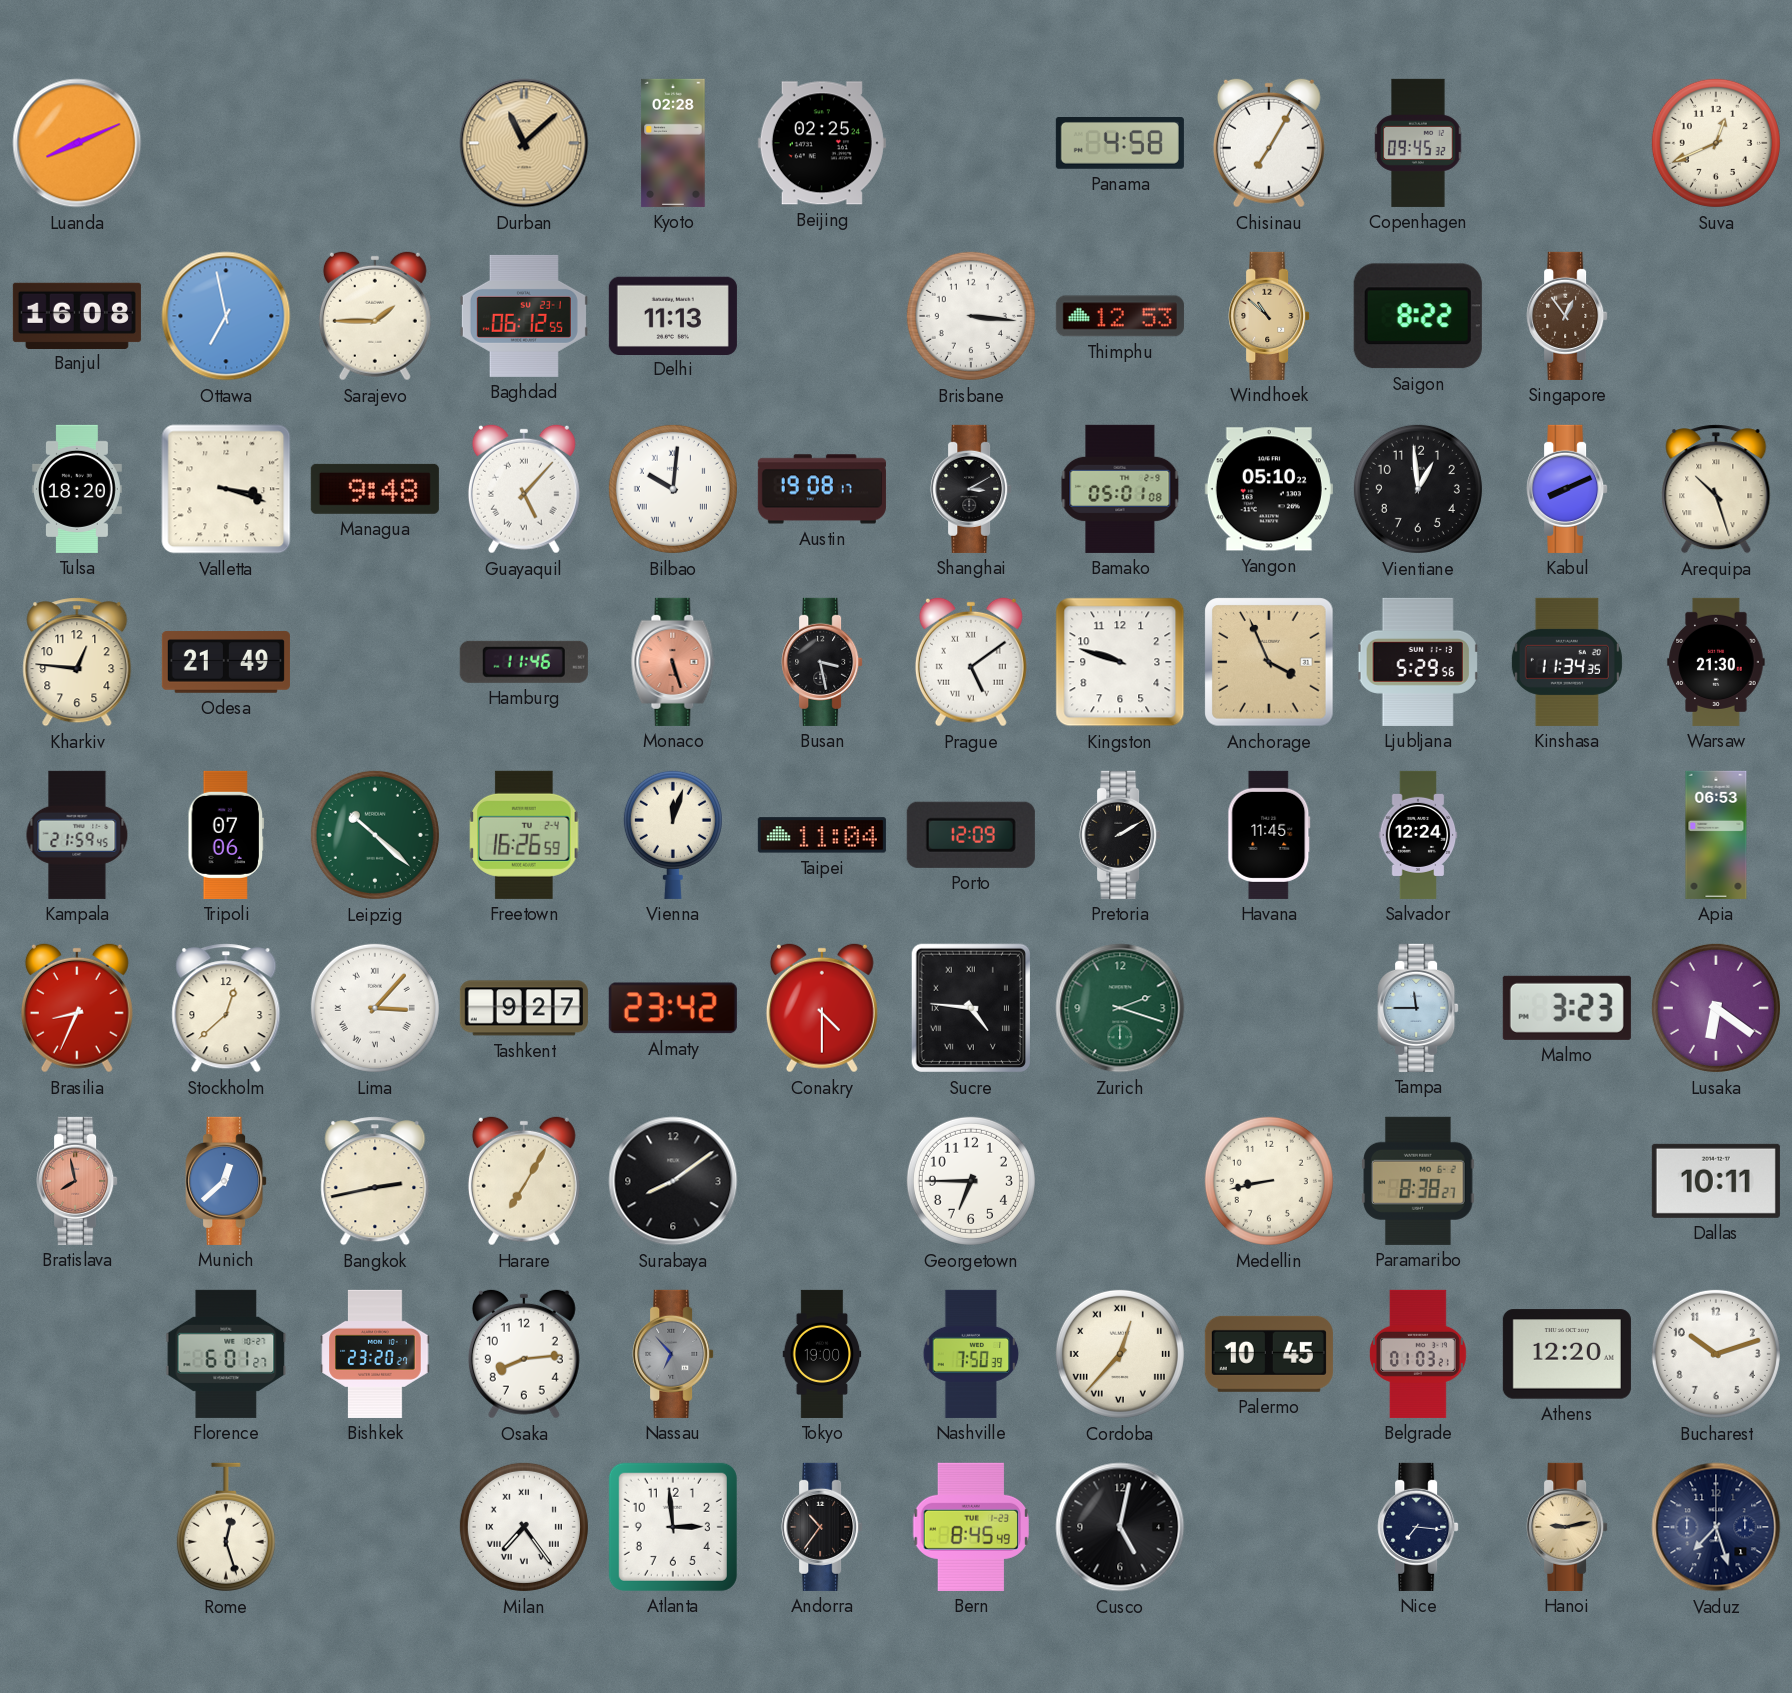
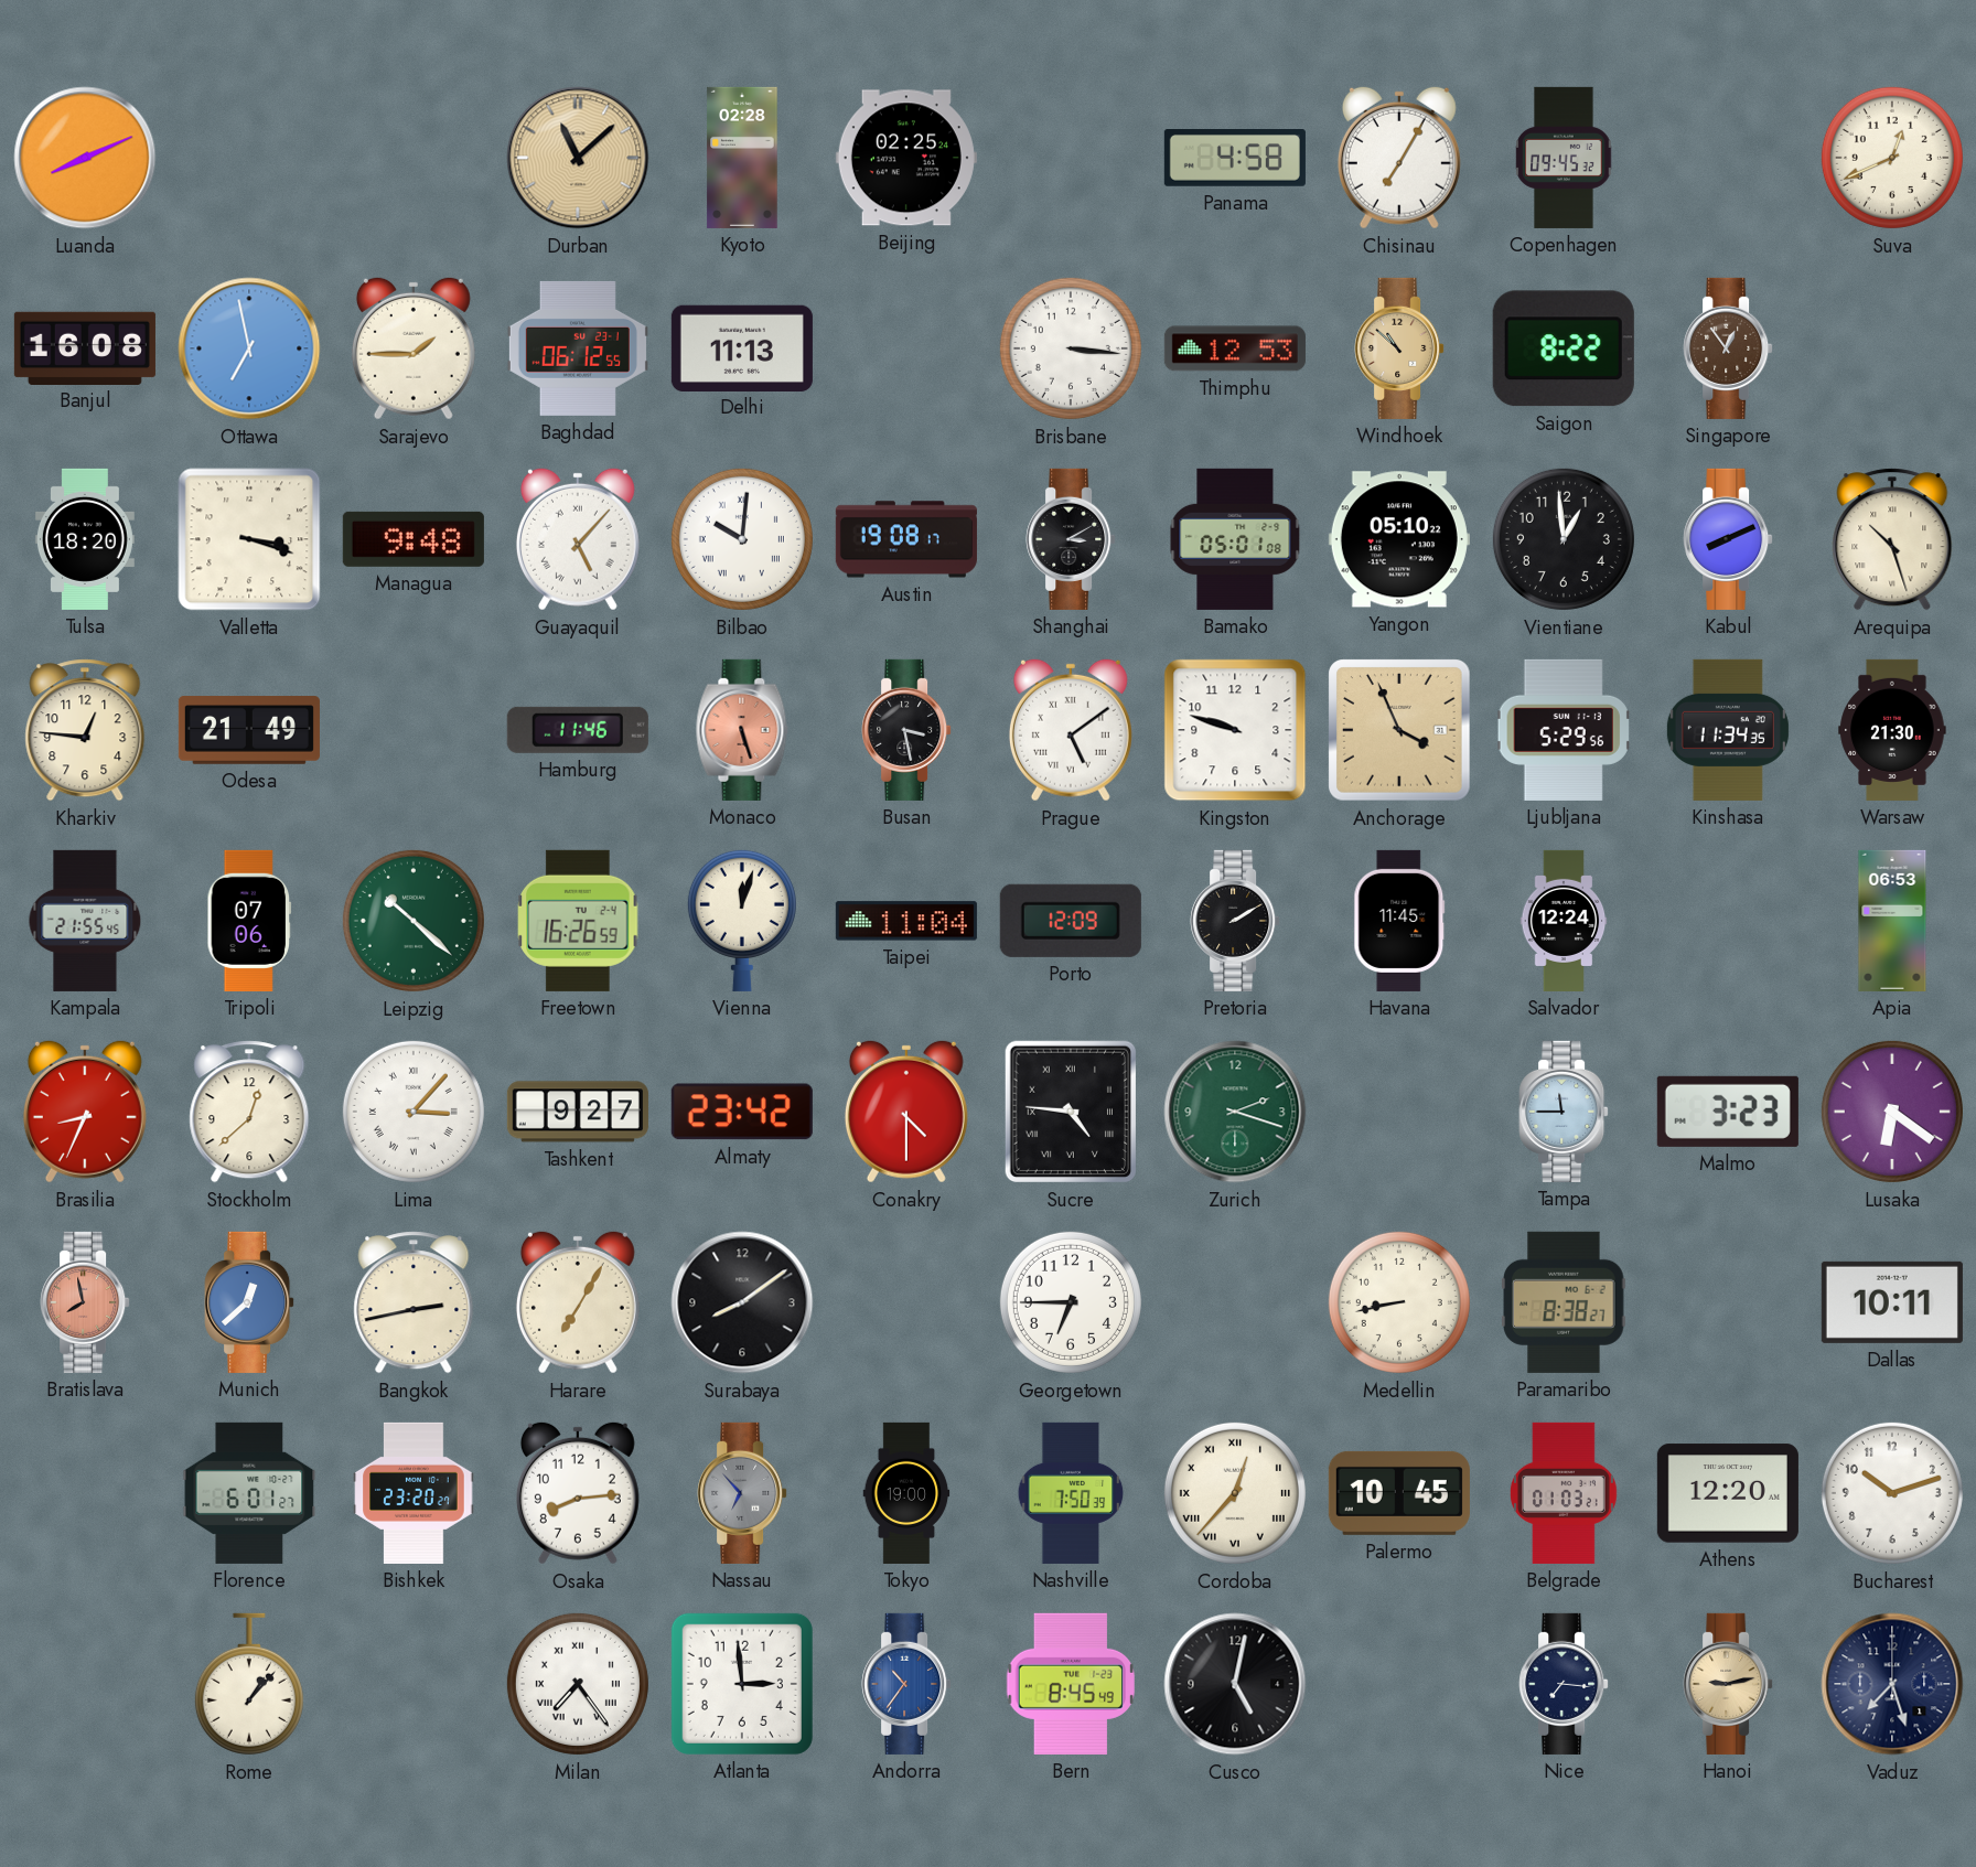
Kampala: 21:59 -> 21:55 (85, 921)
Rome: 12:27 -> 1:07 (249, 1684)
Andorra dial: black -> blue (906, 1684)
